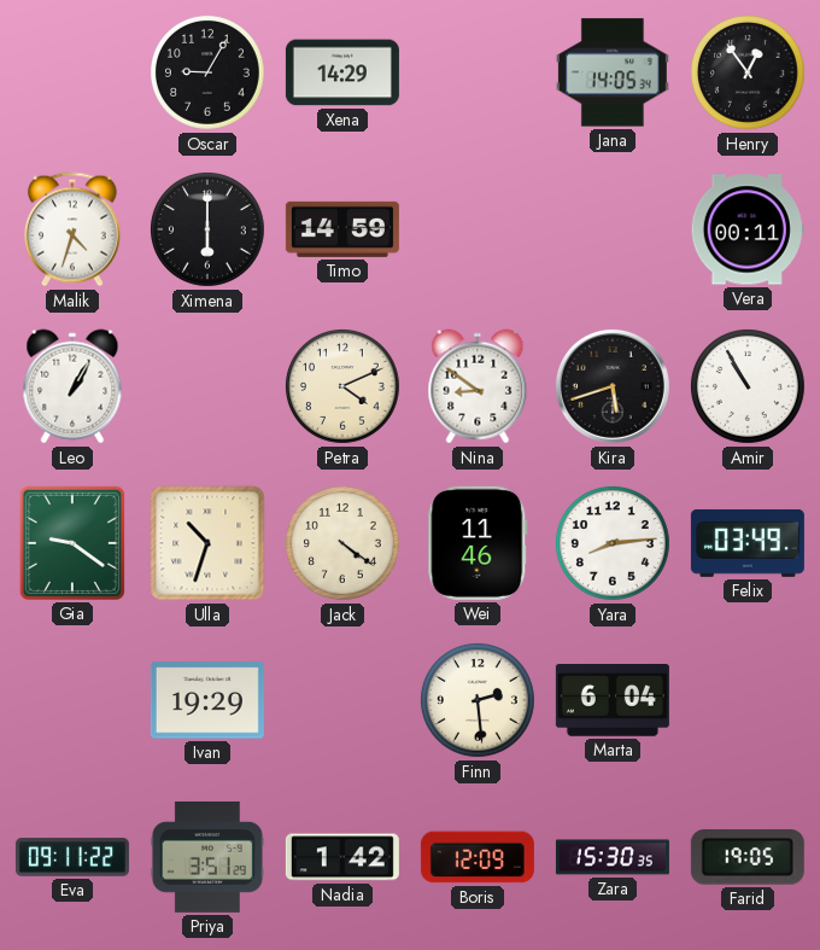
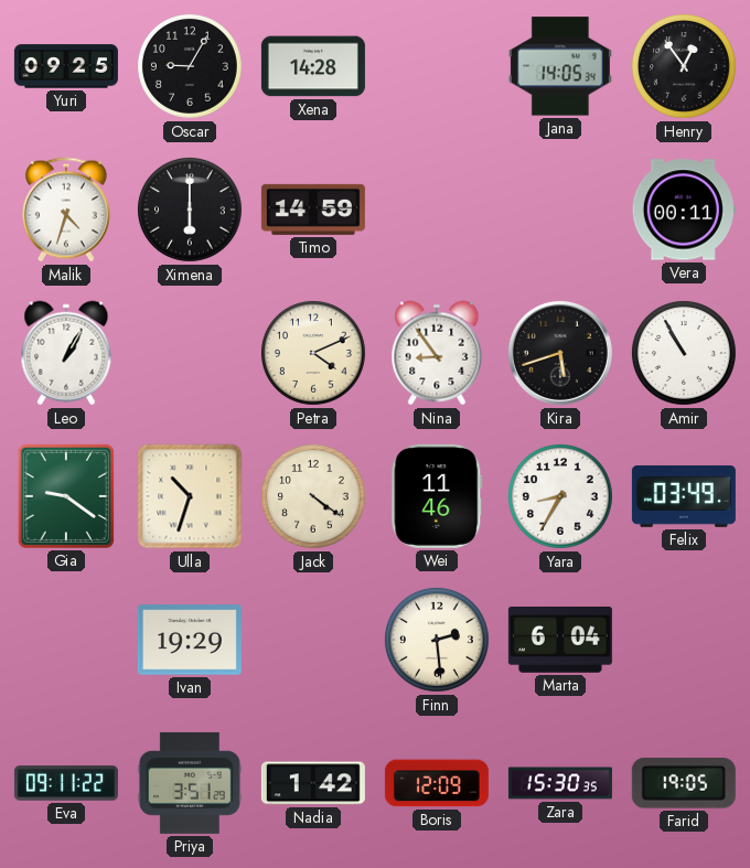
Yuri: none -> 09:25 (66, 66)
Xena: 14:29 -> 14:28 (313, 66)
Nina: 8:51 -> 8:54 (437, 353)
Yara: 8:14 -> 8:35 (561, 497)
